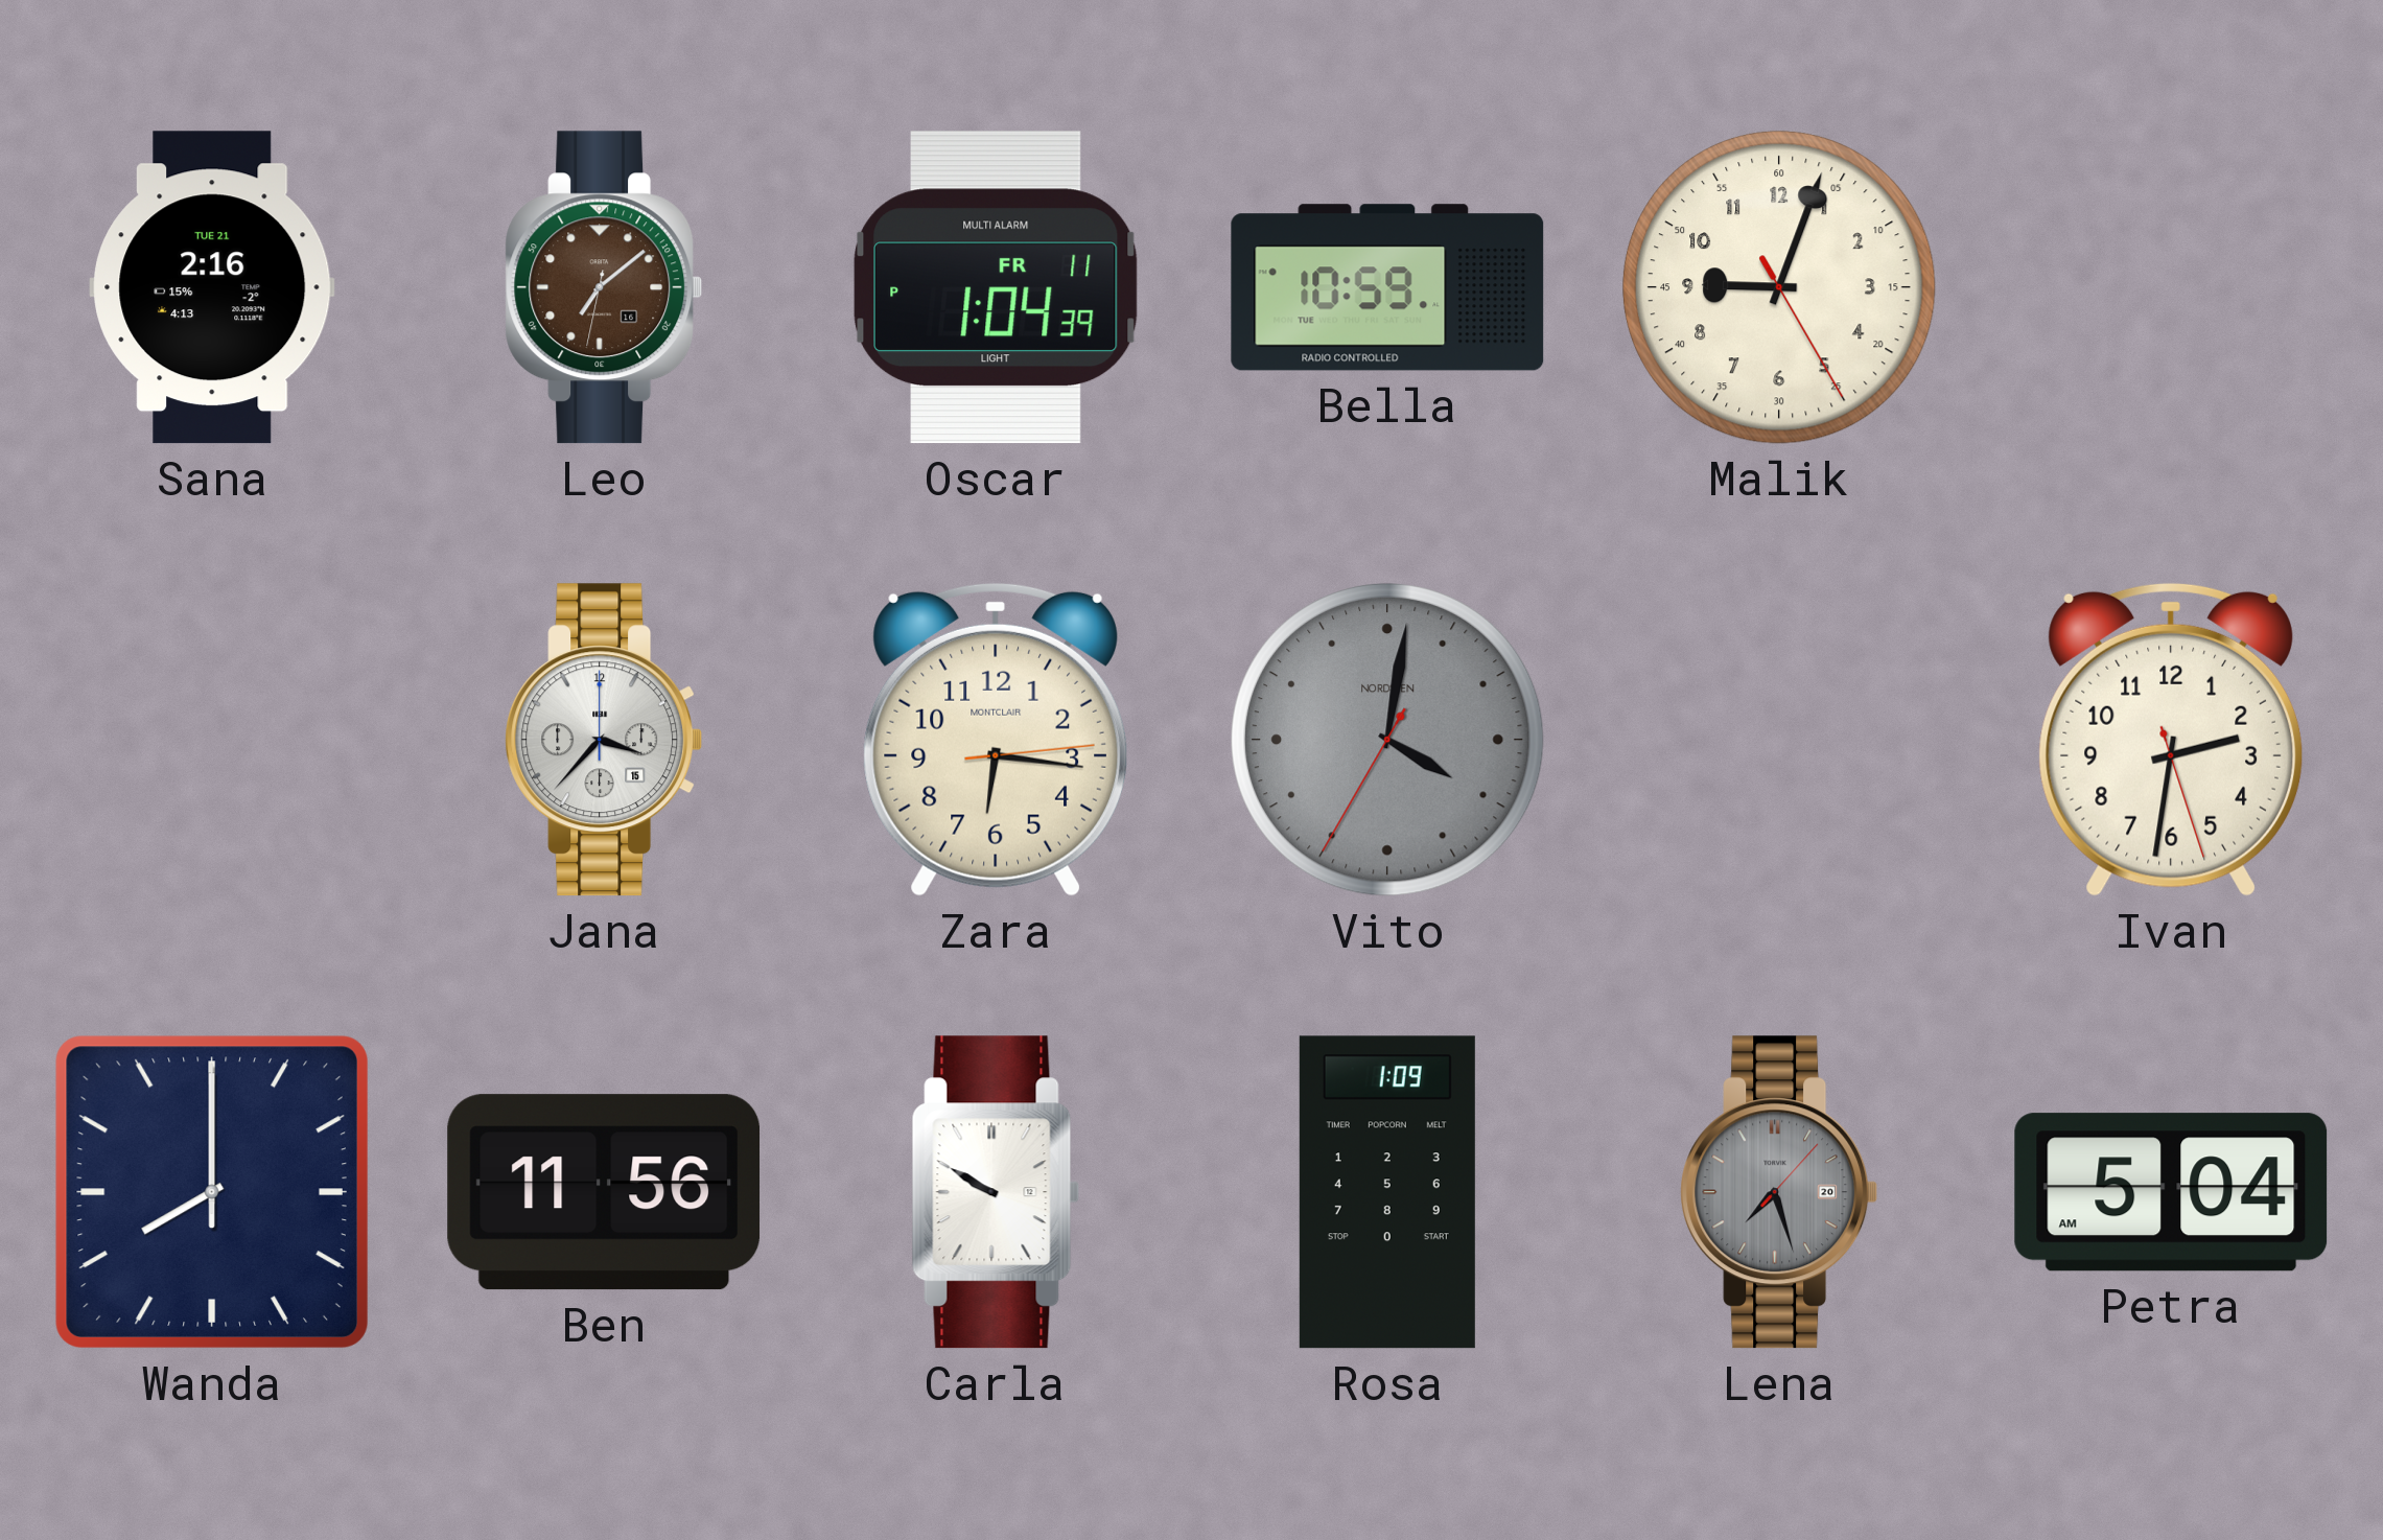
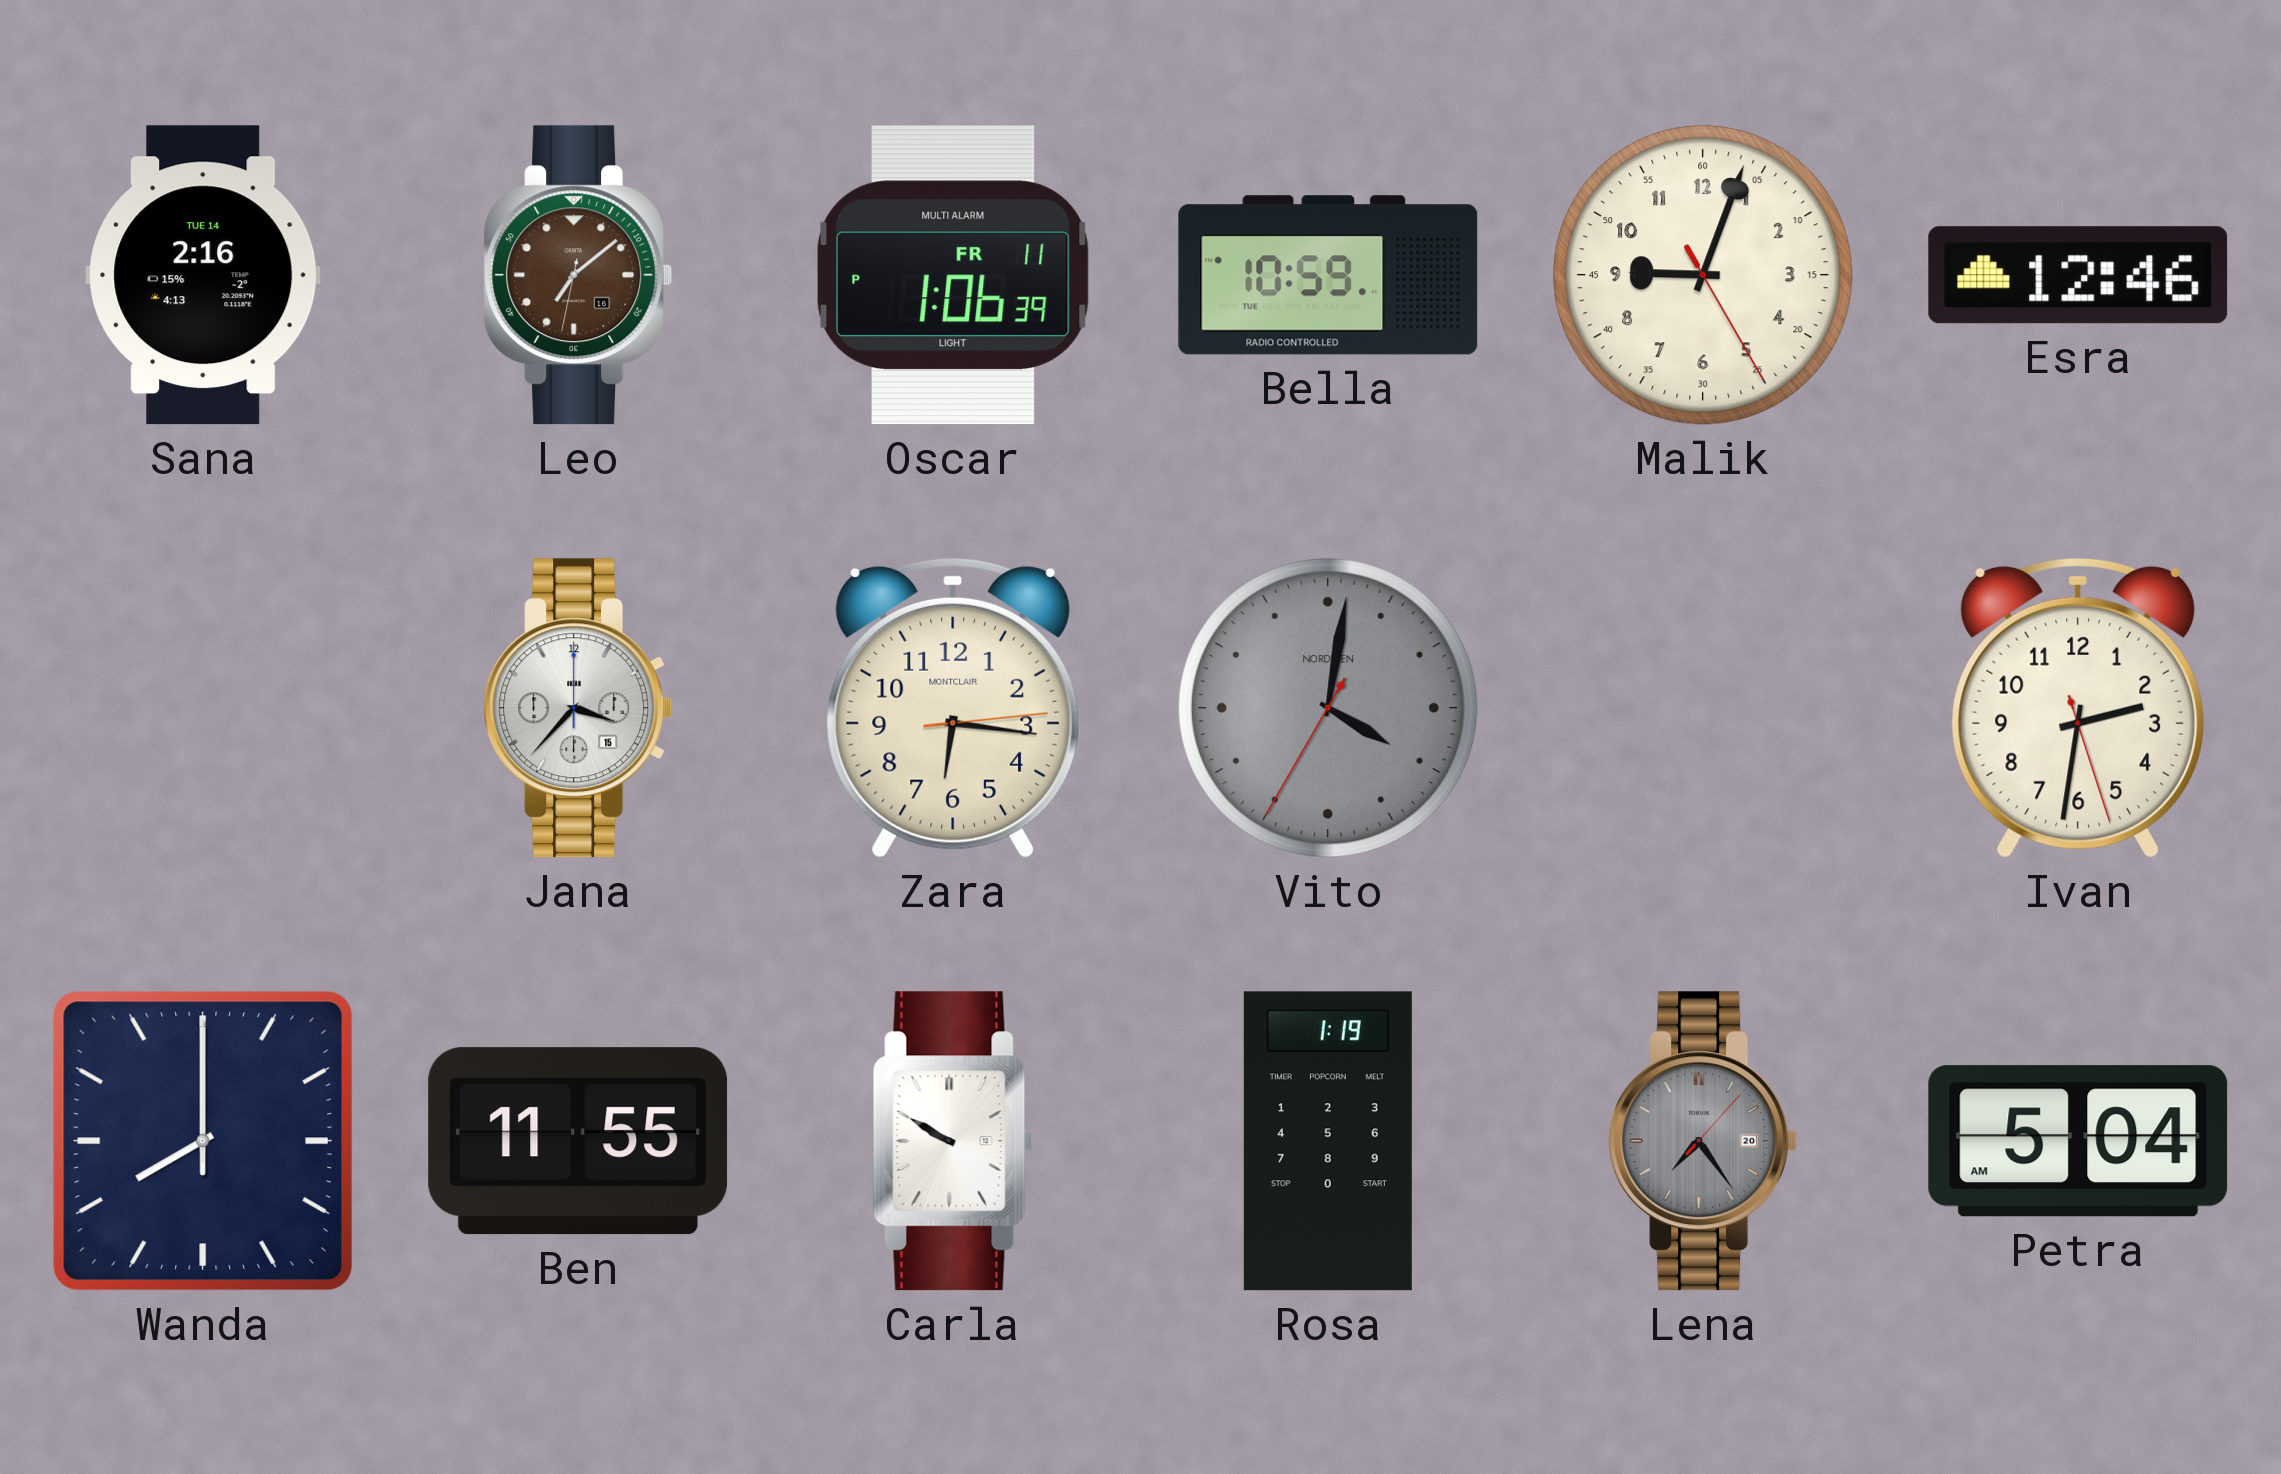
Sana date: TUE 21 -> TUE 14 (203, 275)
Oscar: 1:04 -> 1:06 (954, 275)
Esra: none -> 12:46 (2078, 275)
Ben: 11:56 -> 11:55 (578, 1141)
Rosa: 1:09 -> 1:19 (1328, 1141)
Lena: 7:27 -> 7:24 (1703, 1141)
